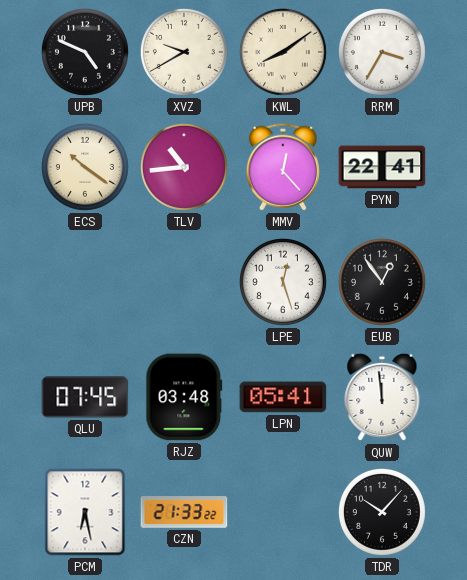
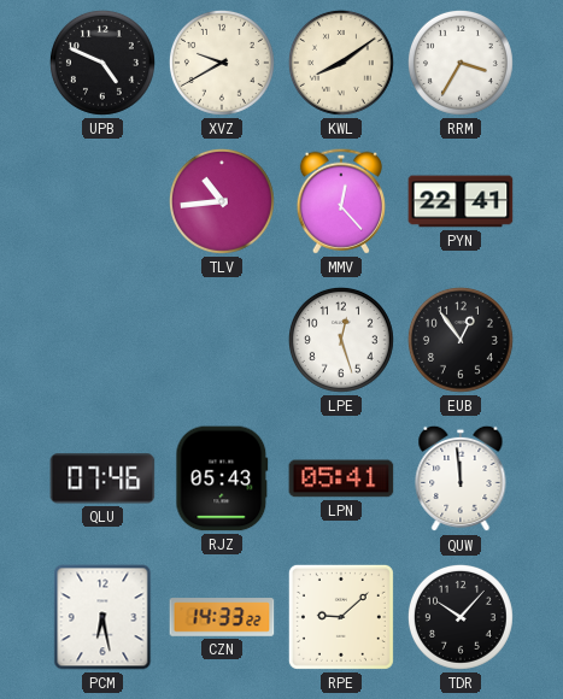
ECS: 10:21 -> none (85, 167)
QLU: 07:45 -> 07:46 (102, 478)
RJZ: 03:48 -> 05:43 (222, 478)
CZN: 21:33 -> 14:33 (222, 617)
RPE: none -> 9:08 (341, 617)
